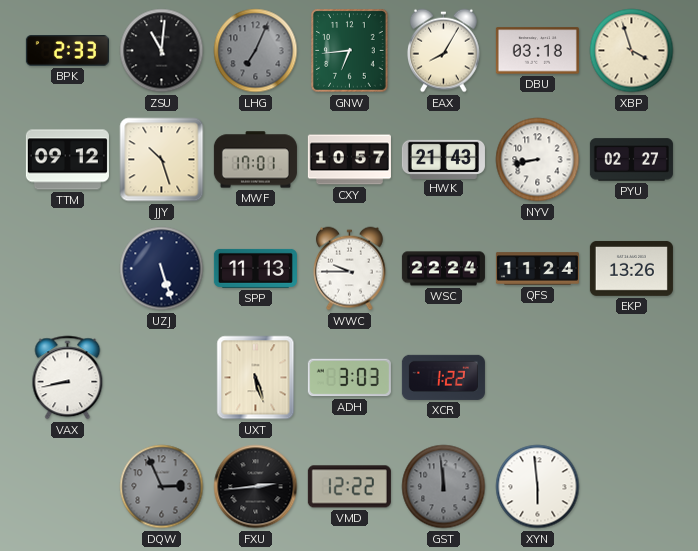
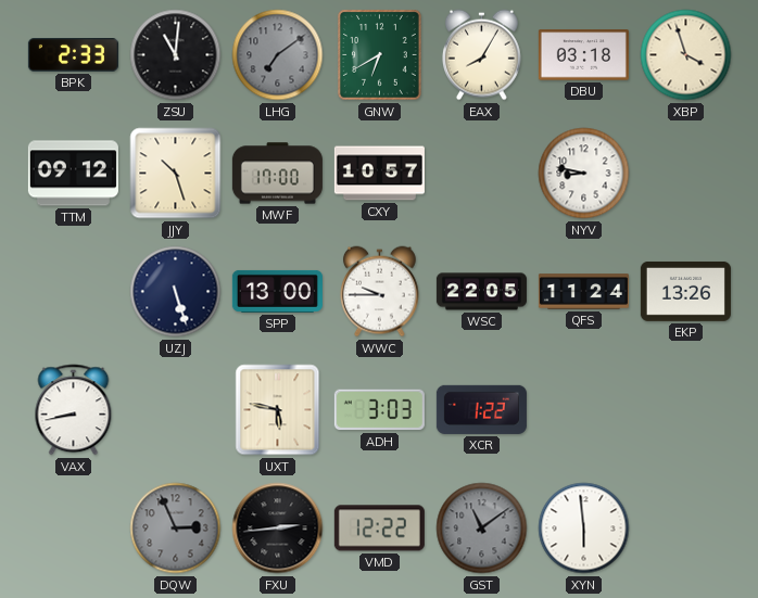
LHG: 7:04 -> 7:09 (278, 55)
GNW: 6:44 -> 6:40 (380, 55)
MWF: 17:01 -> 17:00 (277, 174)
HWK: 21:43 -> none (443, 159)
NYV: 8:43 -> 8:47 (584, 174)
PYU: 02:27 -> none (631, 160)
SPP: 11:13 -> 13:00 (277, 291)
WSC: 22:24 -> 22:05 (481, 292)
UXT: 5:27 -> 5:47 (278, 410)
GST: 11:59 -> 11:09 (482, 529)
